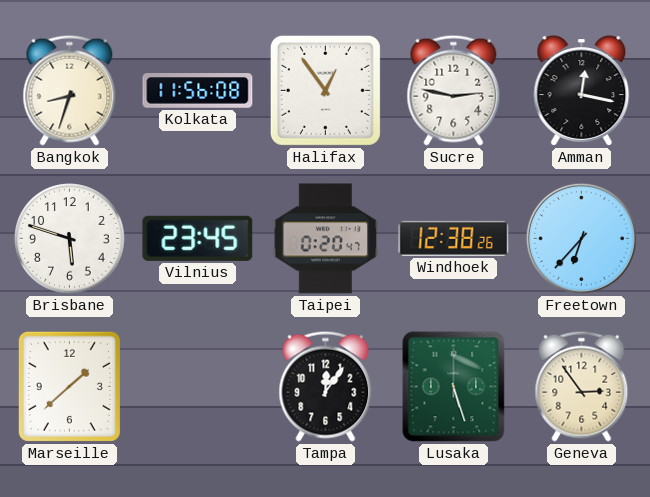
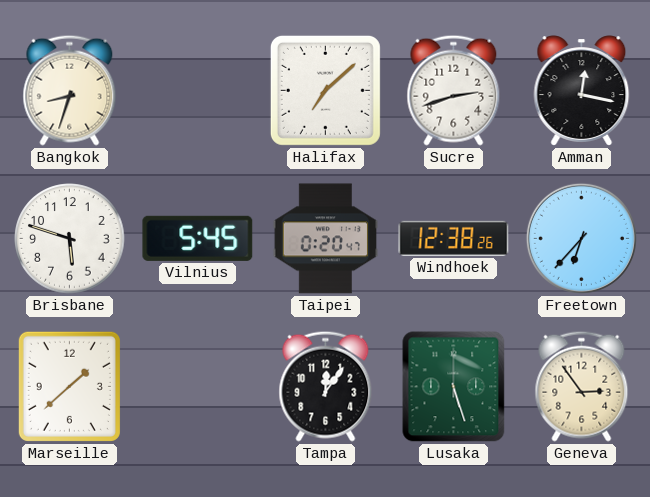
Kolkata: 11:56 -> none (198, 91)
Halifax: 12:54 -> 7:08 (325, 90)
Sucre: 2:47 -> 2:42 (454, 90)
Vilnius: 23:45 -> 5:45 (198, 238)
